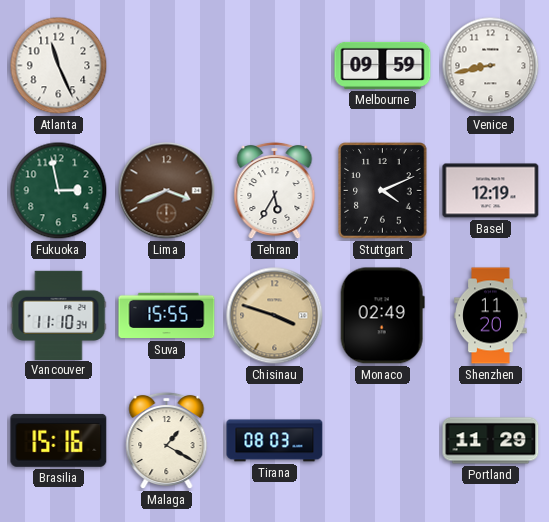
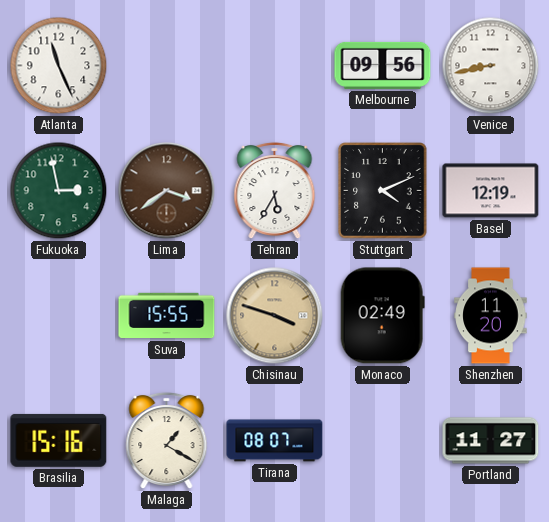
Melbourne: 09:59 -> 09:56 (383, 65)
Lima: 3:41 -> 3:39 (167, 191)
Vancouver: 11:10 -> none (59, 315)
Tirana: 08:03 -> 08:07 (275, 441)
Portland: 11:29 -> 11:27 (491, 441)
